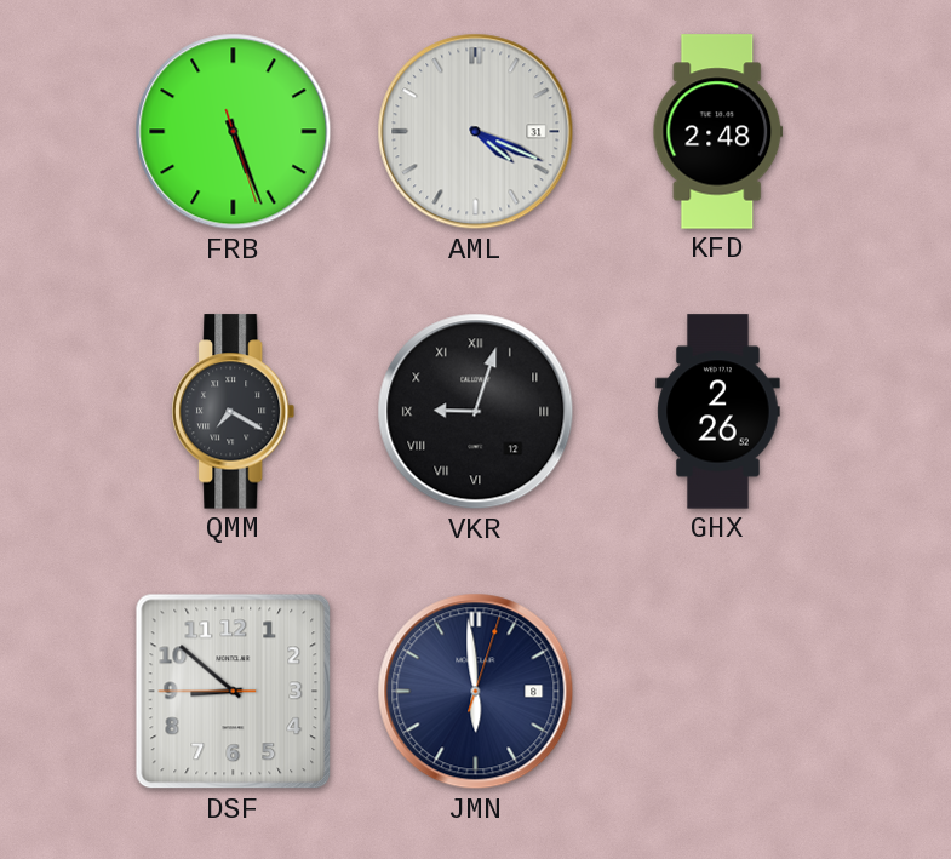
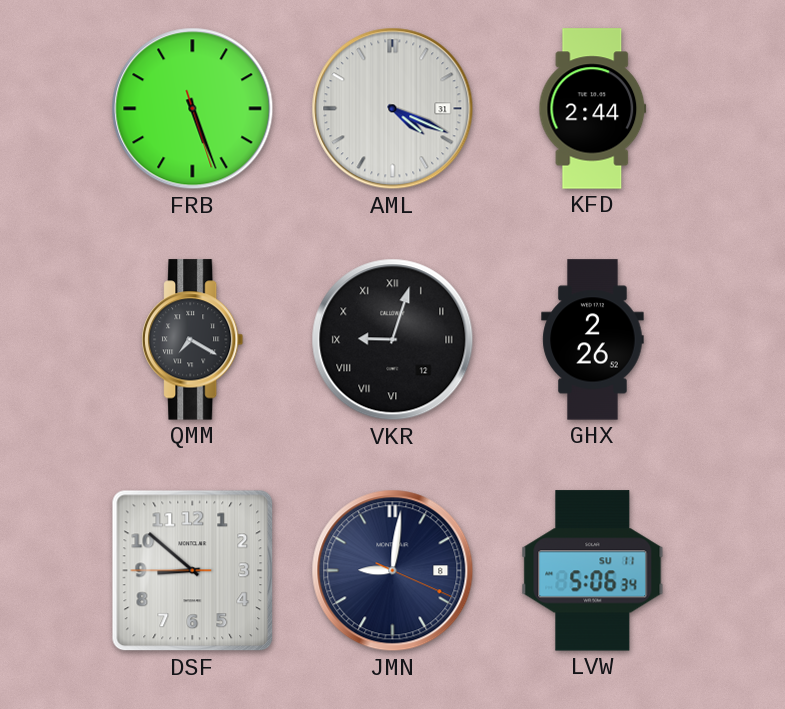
KFD: 2:48 -> 2:44 (593, 109)
JMN: 5:59 -> 9:01 (393, 571)
LVW: none -> 5:06 (593, 571)
